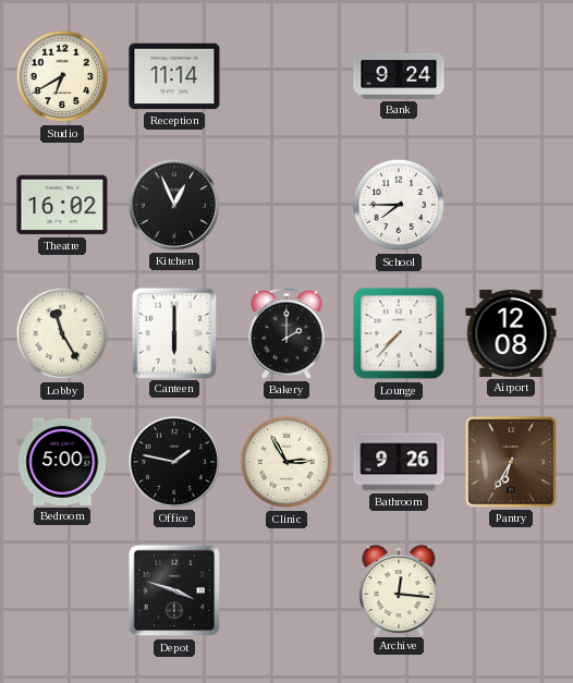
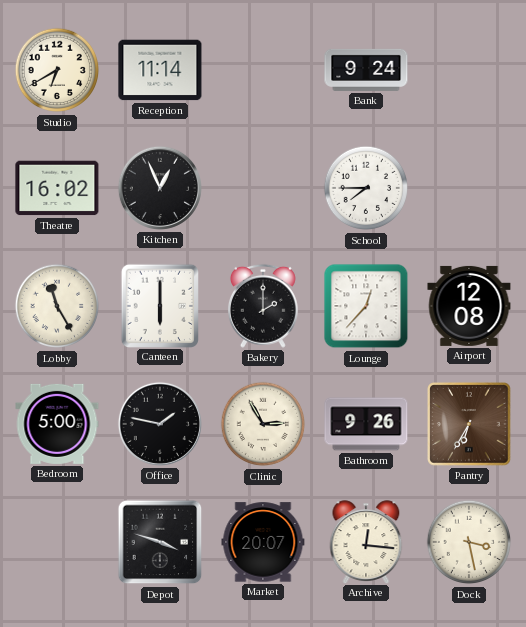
Lounge: 7:37 -> 12:37 (366, 306)
Market: none -> 20:07 (263, 542)
Dock: none -> 3:28 (469, 542)
